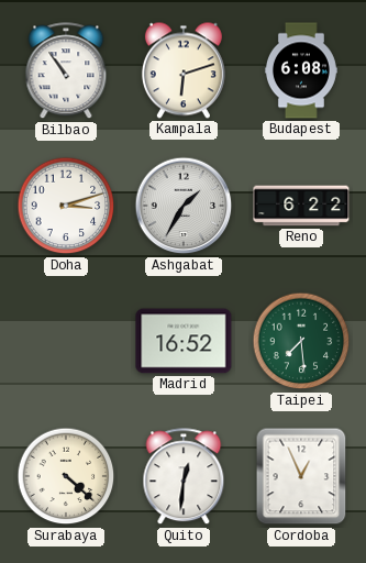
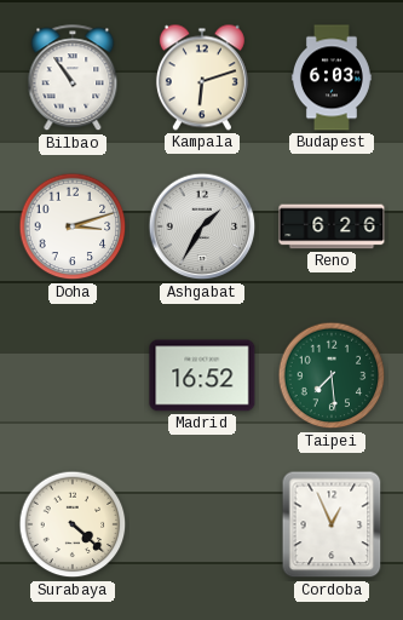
Budapest: 6:08 -> 6:03 (332, 77)
Reno: 6:22 -> 6:26 (332, 226)
Quito: 12:31 -> none (184, 477)
